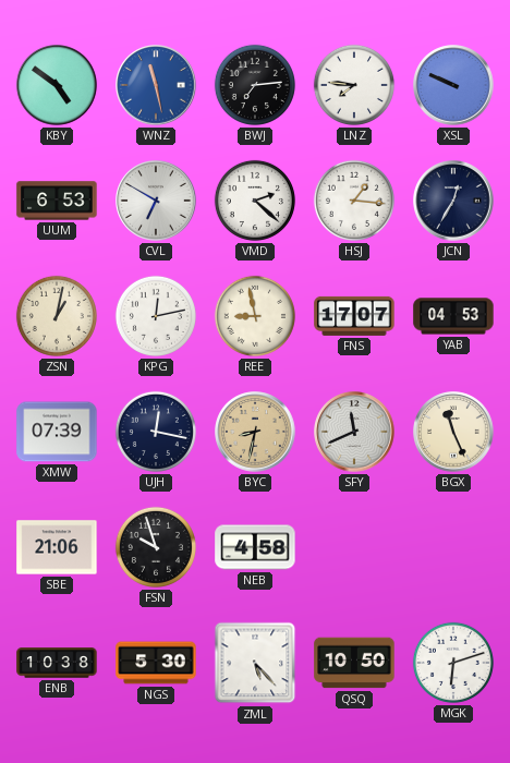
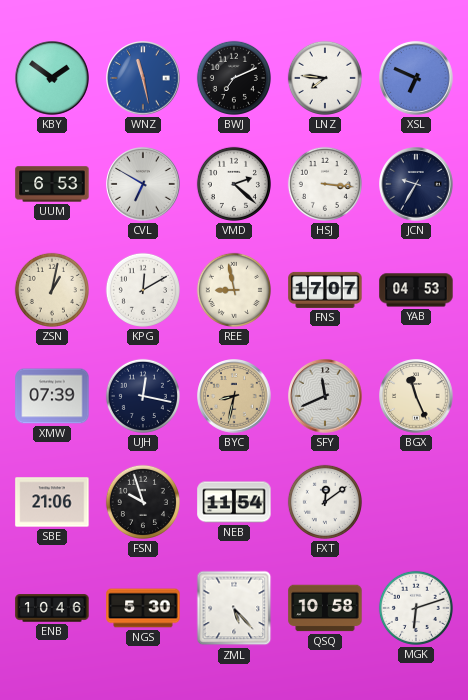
KBY: 4:51 -> 1:51 (52, 78)
BWJ: 7:14 -> 7:11 (234, 78)
XSL: 9:49 -> 6:49 (416, 78)
HSJ: 1:16 -> 3:16 (325, 184)
JCN: 12:35 -> 9:35 (416, 184)
KPG: 12:13 -> 12:10 (143, 290)
NEB: 4:58 -> 11:54 (234, 502)
FXT: none -> 12:09 (325, 502)
ENB: 10:38 -> 10:46 (52, 608)
QSQ: 10:50 -> 10:58 (325, 608)
